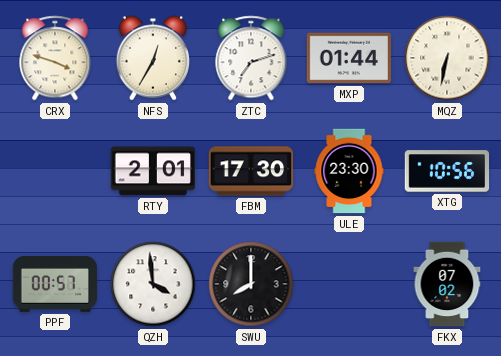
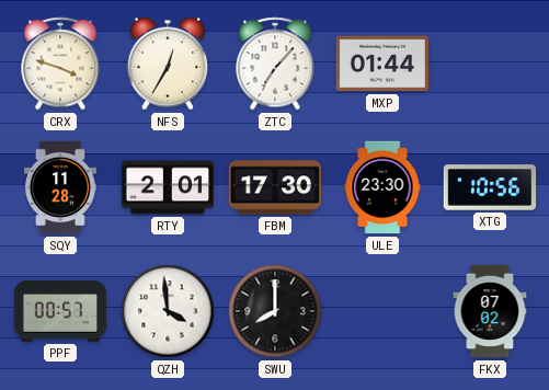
ZTC: 7:12 -> 7:07 (275, 64)
MQZ: 6:32 -> none (447, 58)
SQY: none -> 11:28 (60, 187)
